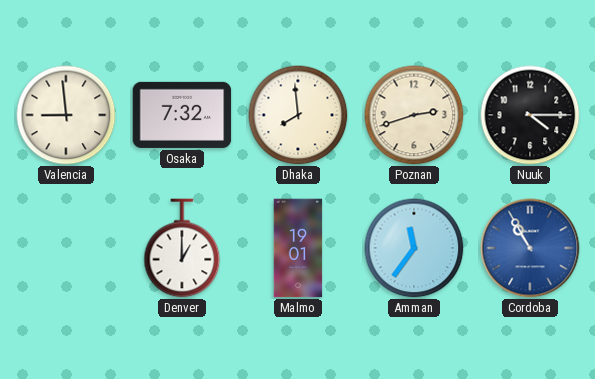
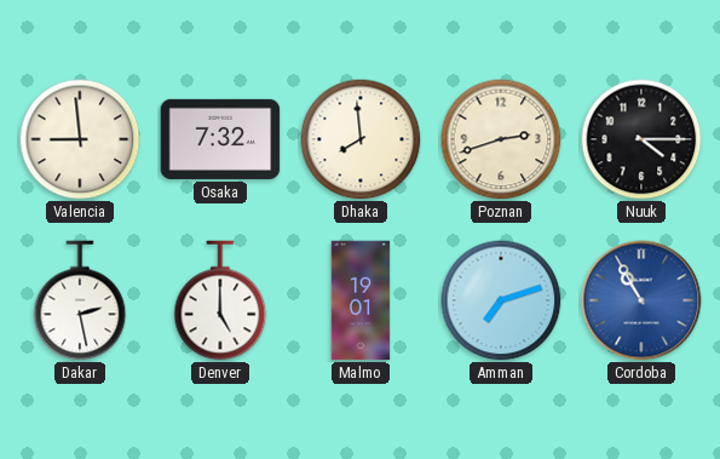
Dakar: none -> 2:28 (80, 300)
Denver: 1:00 -> 5:00 (220, 300)
Amman: 11:36 -> 7:12 (501, 300)
